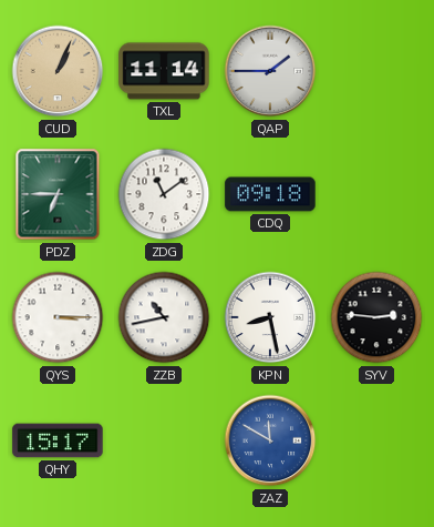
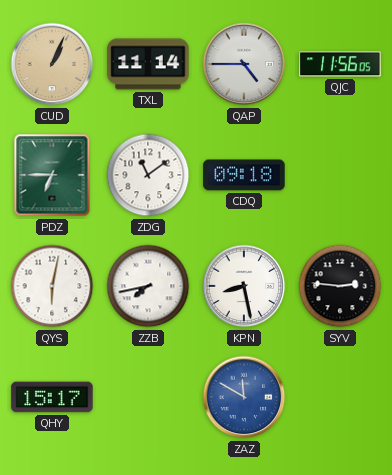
QAP: 1:45 -> 4:45 (244, 64)
QJC: none -> 11:56 (340, 64)
QYS: 3:15 -> 6:02 (52, 286)
ZZB: 10:43 -> 7:43 (148, 286)
